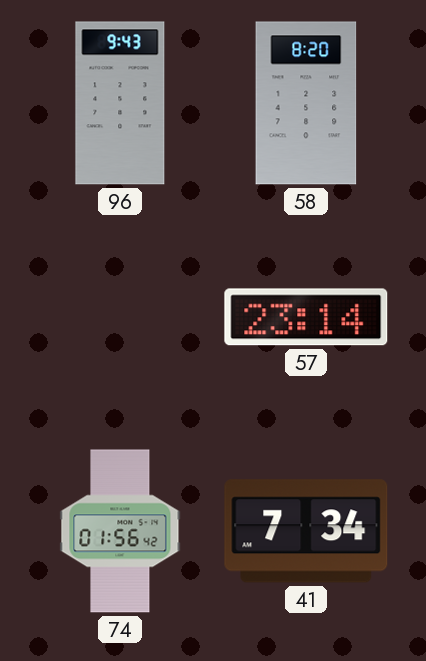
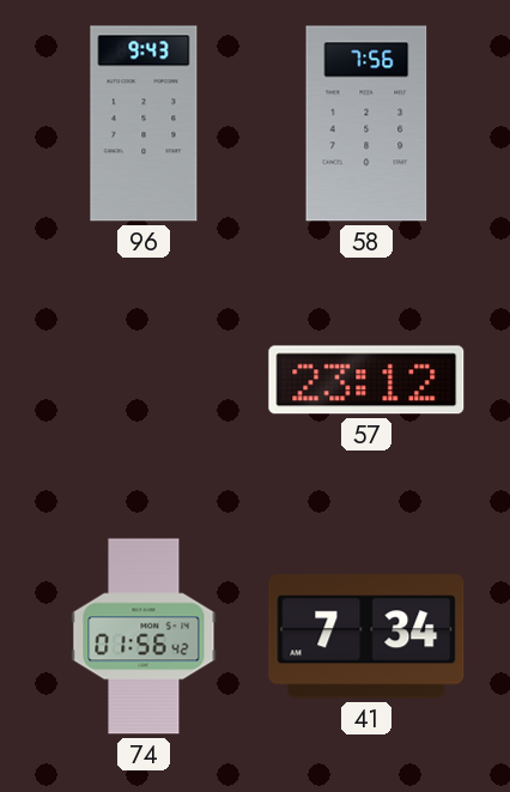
58: 8:20 -> 7:56 (366, 123)
57: 23:14 -> 23:12 (366, 380)
